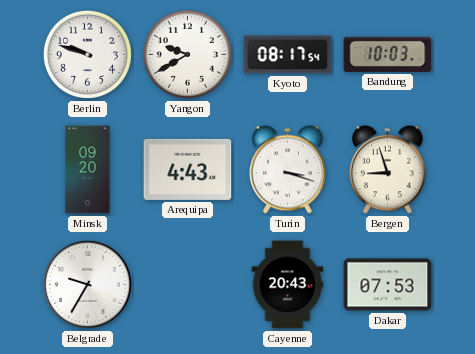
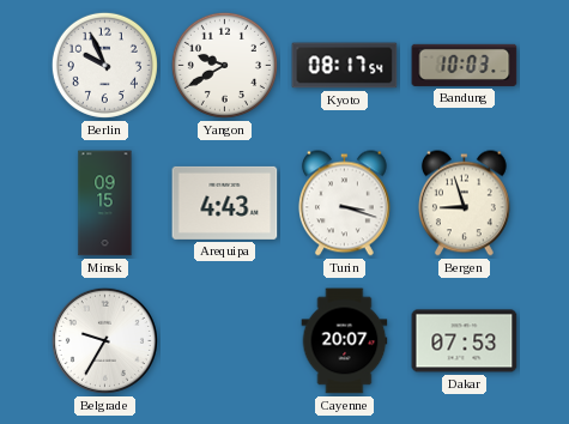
Berlin: 9:48 -> 9:56 (104, 65)
Minsk: 09:20 -> 09:15 (105, 204)
Cayenne: 20:43 -> 20:07 (345, 341)
